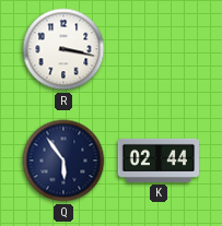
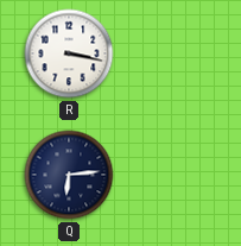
Q: 5:54 -> 6:14 (69, 175)
K: 02:44 -> none (159, 160)
